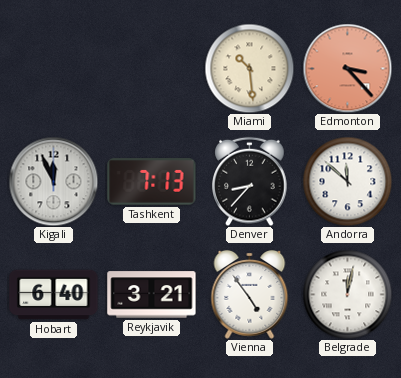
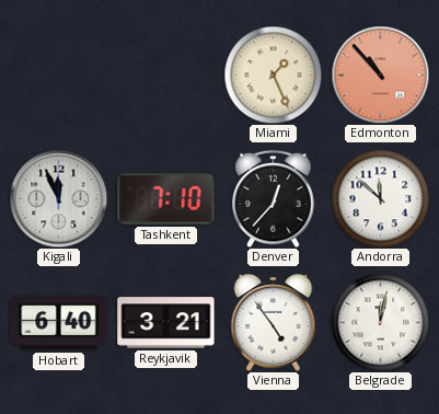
Miami: 10:29 -> 1:26 (273, 74)
Edmonton: 3:23 -> 10:53 (380, 74)
Tashkent: 7:13 -> 7:10 (166, 199)
Denver: 8:37 -> 12:37 (274, 198)
